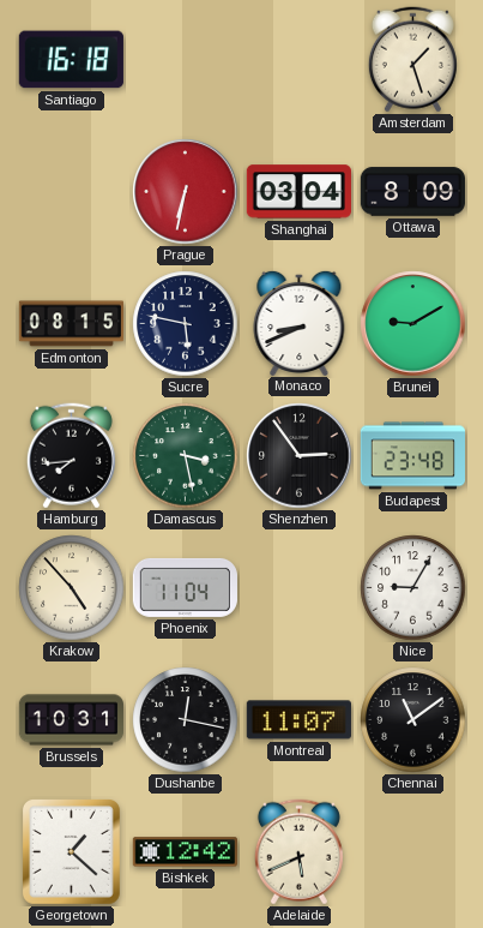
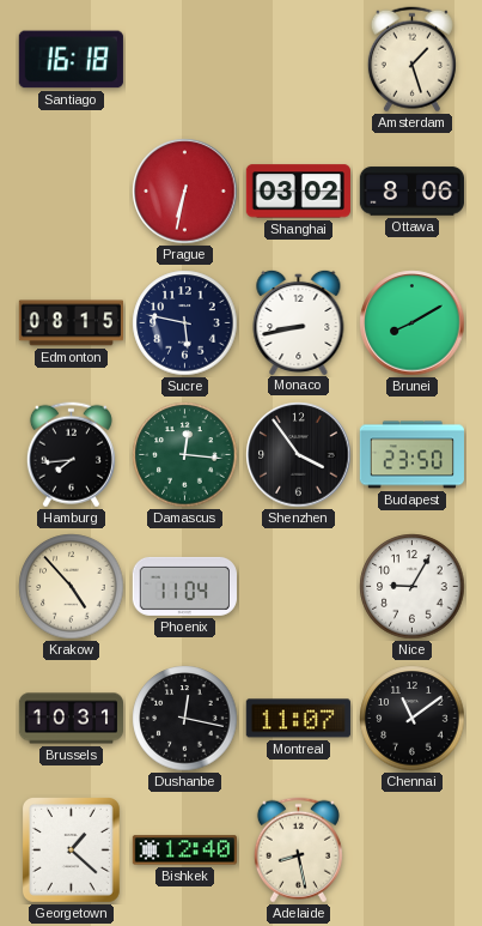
Shanghai: 03:04 -> 03:02 (298, 192)
Ottawa: 8:09 -> 8:06 (411, 192)
Monaco: 8:41 -> 8:43 (299, 321)
Brunei: 9:10 -> 8:10 (413, 323)
Damascus: 3:28 -> 12:16 (185, 455)
Shenzhen: 2:54 -> 3:54 (299, 455)
Budapest: 23:48 -> 23:50 (411, 455)
Bishkek: 12:42 -> 12:40 (184, 851)
Adelaide: 5:41 -> 8:28 (298, 851)
